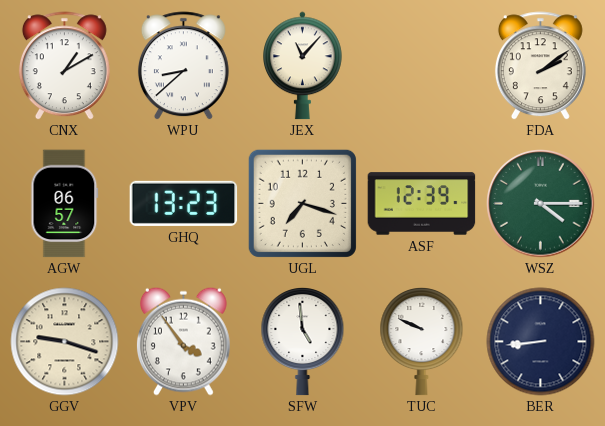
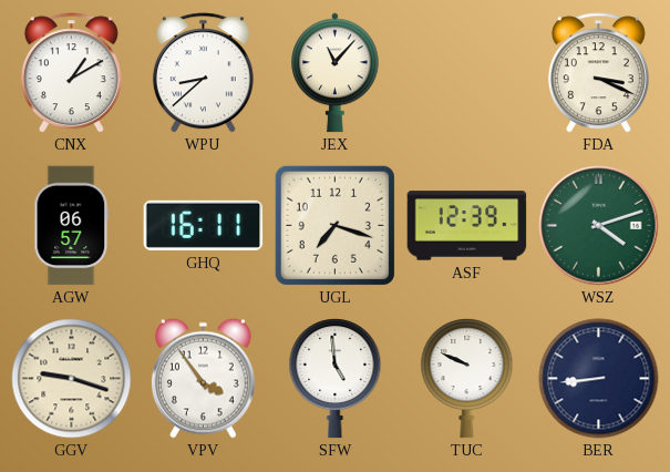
FDA: 2:09 -> 3:19 (598, 73)
GHQ: 13:23 -> 16:11 (204, 225)
WSZ: 4:15 -> 4:12 (599, 226)
